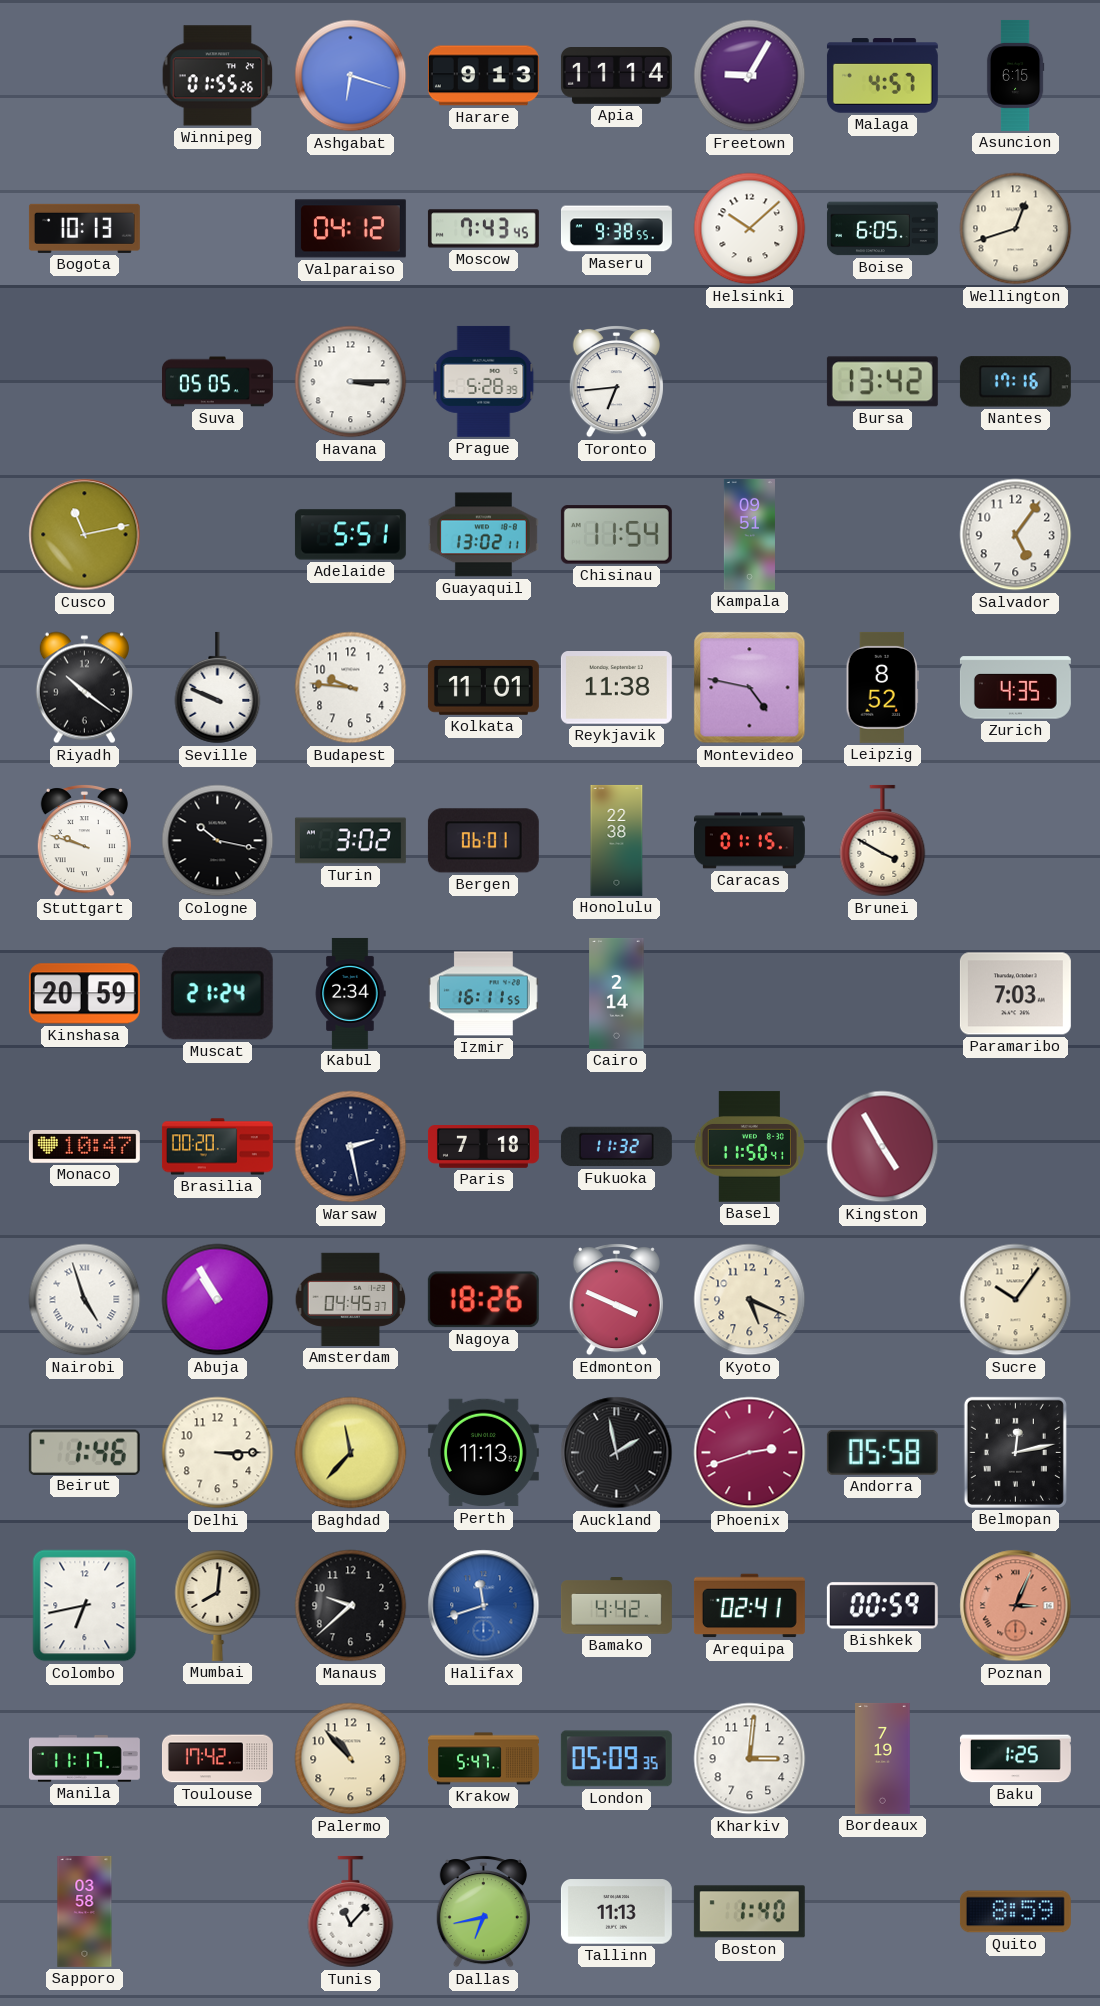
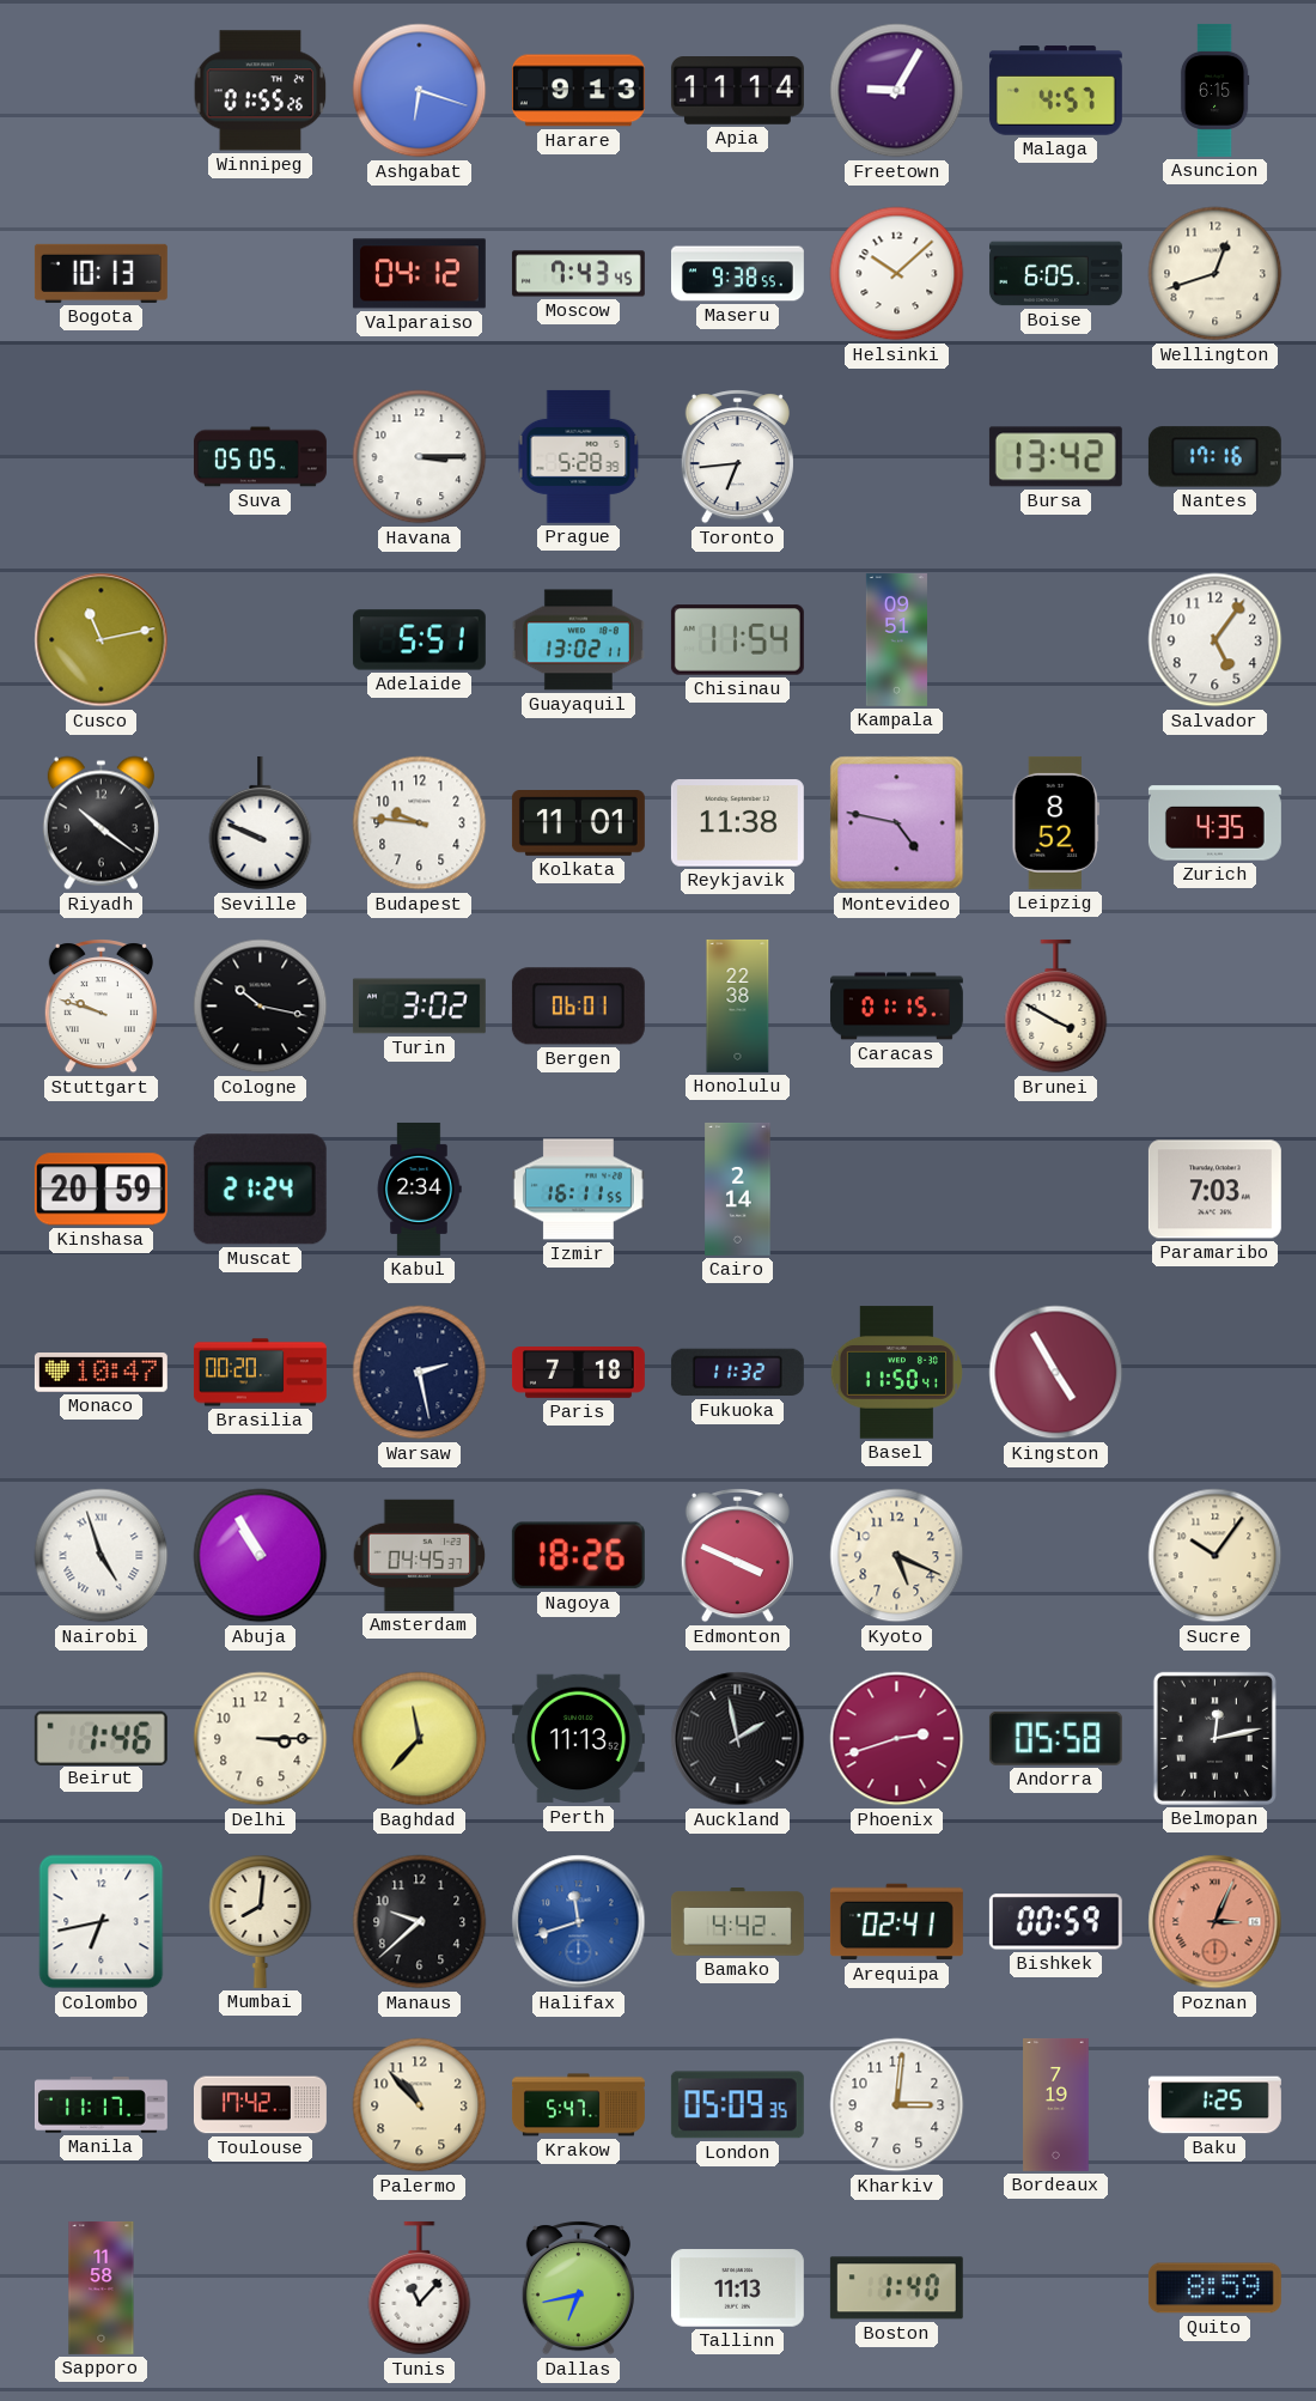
Sapporo: 03:58 -> 11:58 (102, 2287)
